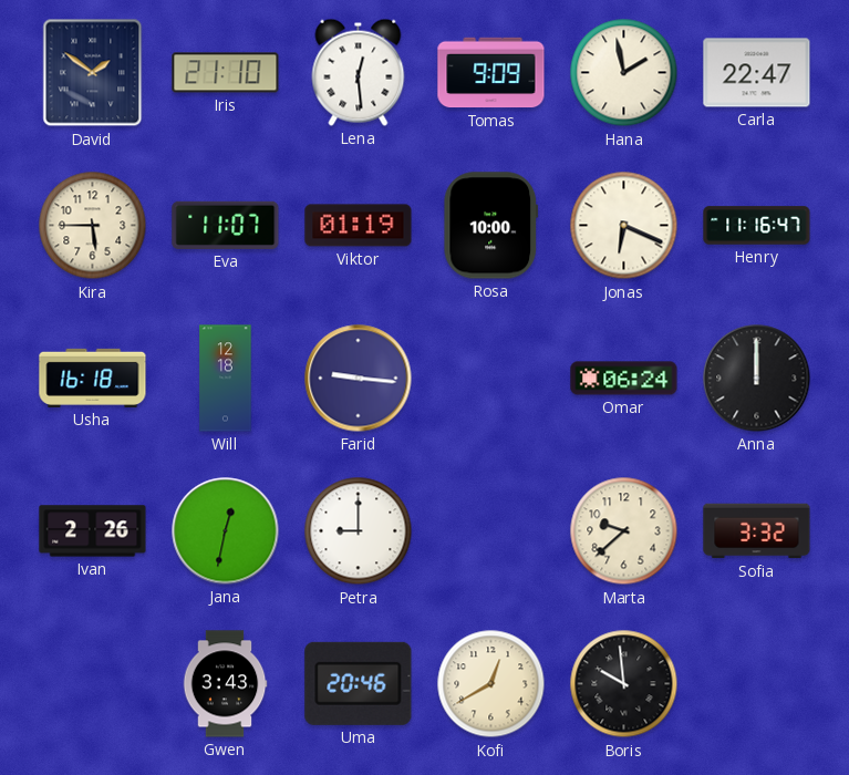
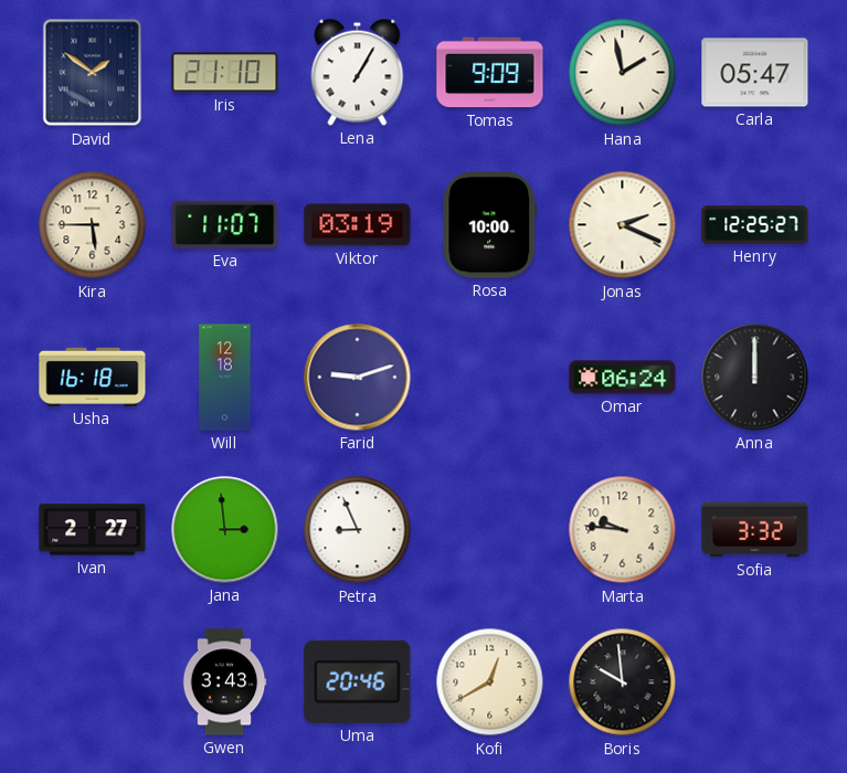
Lena: 12:29 -> 1:05 (358, 72)
Carla: 22:47 -> 05:47 (755, 73)
Viktor: 01:19 -> 03:19 (358, 225)
Jonas: 6:19 -> 2:19 (623, 225)
Henry: 11:16 -> 12:25 (755, 225)
Farid: 9:16 -> 9:12 (358, 378)
Ivan: 2:26 -> 2:27 (93, 530)
Jana: 12:32 -> 2:59 (225, 530)
Petra: 9:00 -> 8:56 (358, 530)
Marta: 9:38 -> 9:46 (623, 530)
